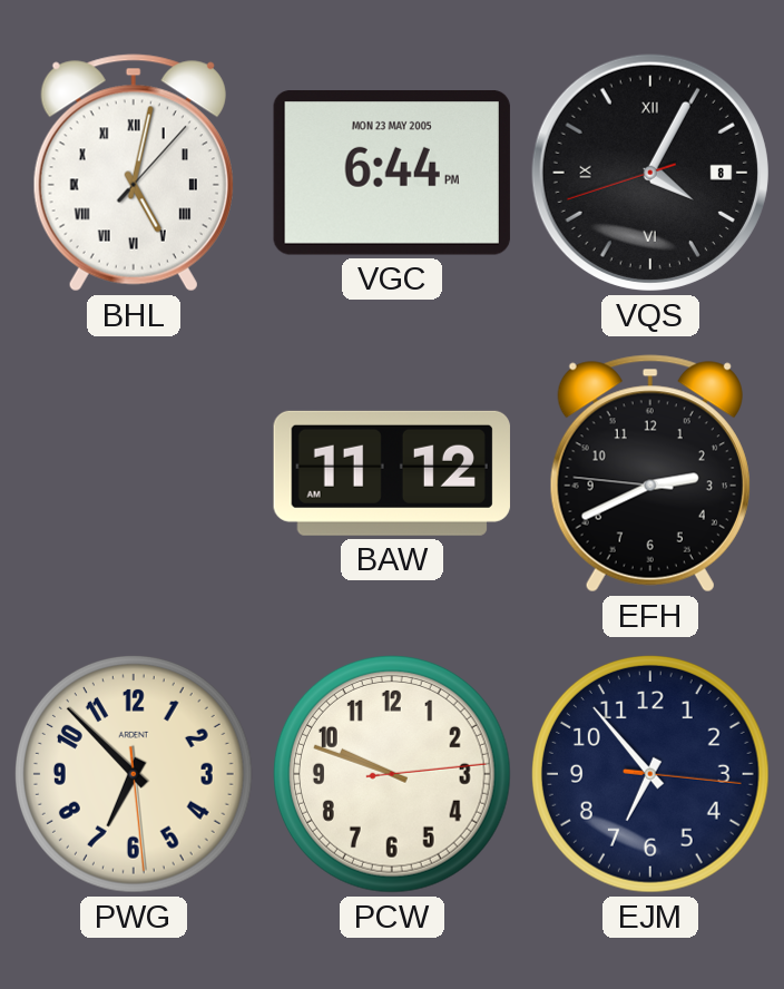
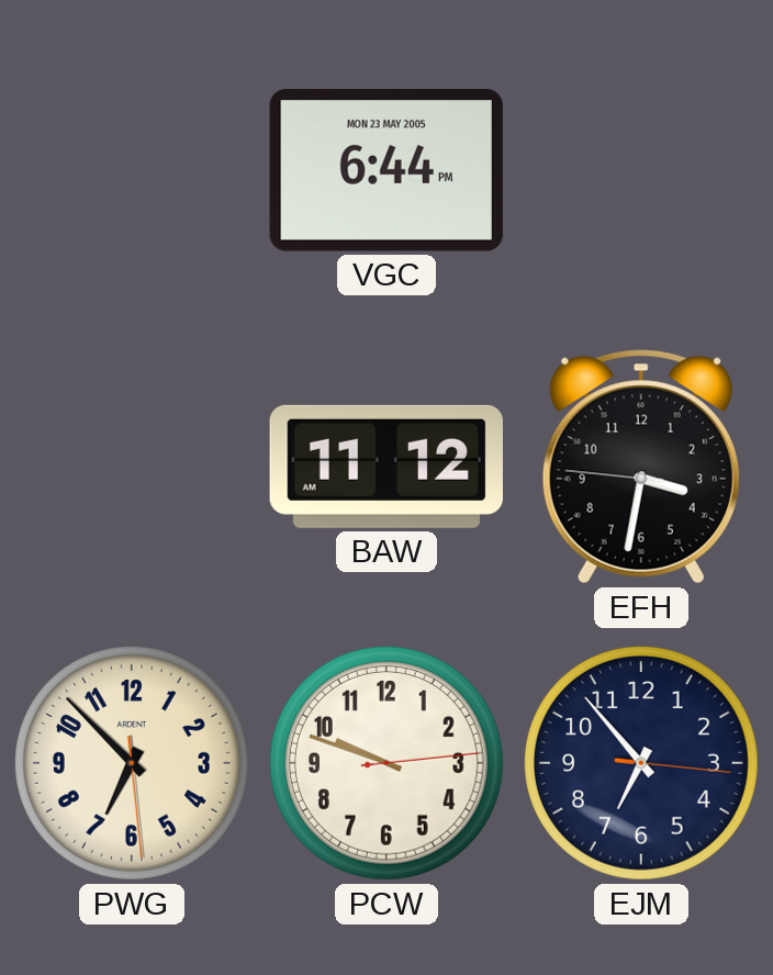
BHL: 5:02 -> none (134, 173)
VQS: 4:04 -> none (650, 173)
EFH: 2:40 -> 3:31 (641, 467)
